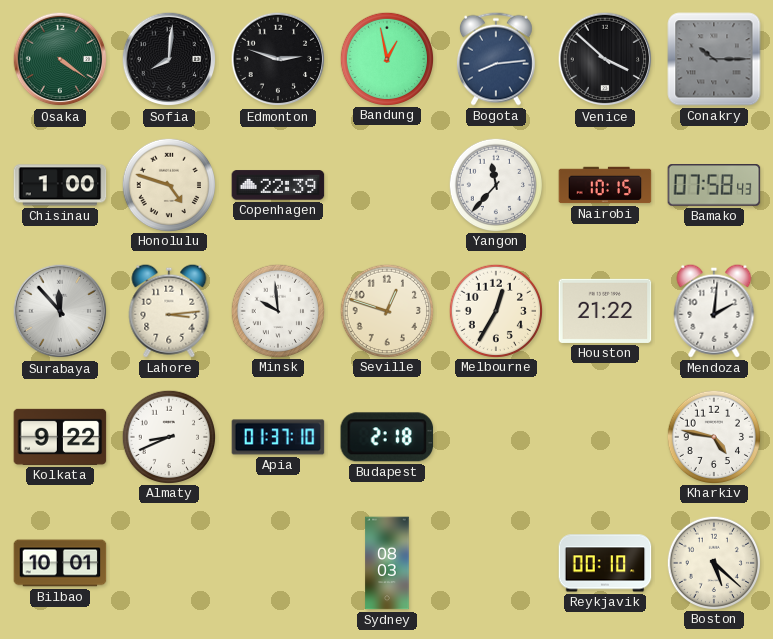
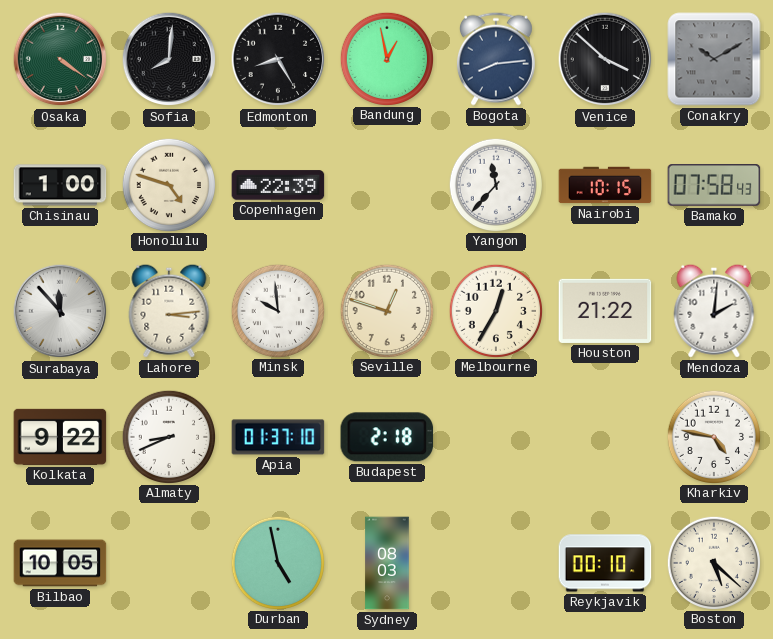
Edmonton: 2:48 -> 8:25 (278, 59)
Conakry: 10:15 -> 10:10 (714, 59)
Bilbao: 10:01 -> 10:05 (60, 563)
Durban: none -> 4:58 (277, 562)
